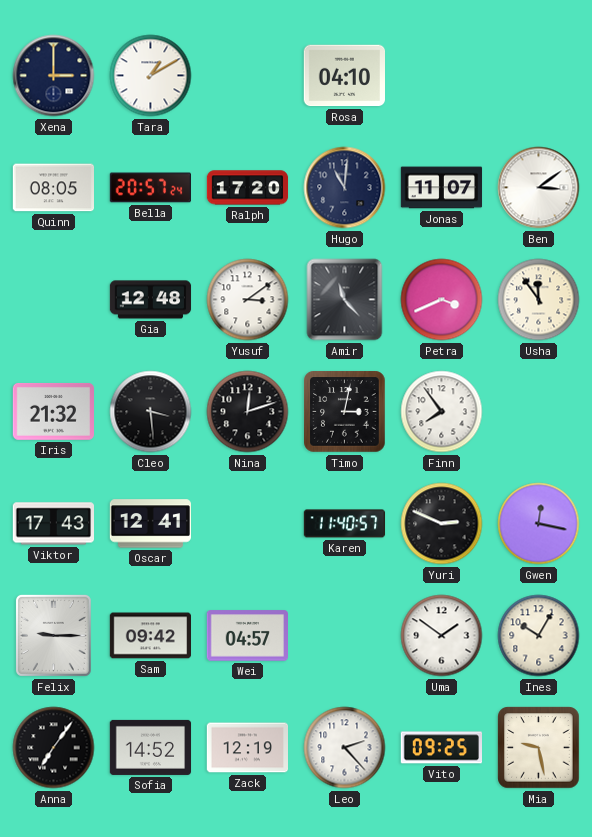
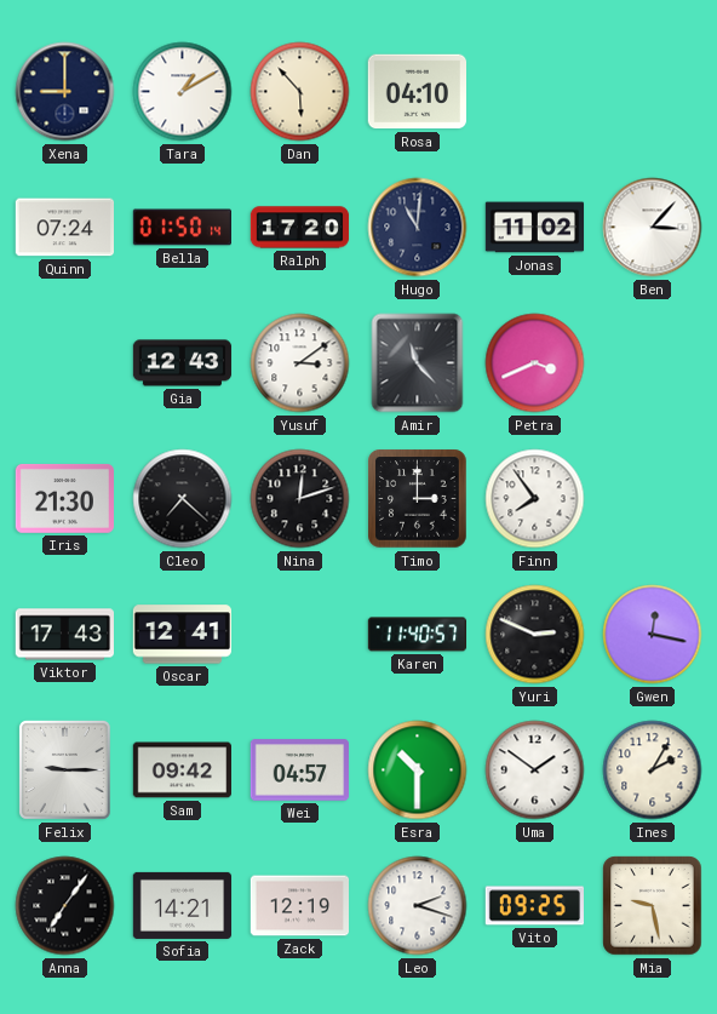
Xena: 3:00 -> 9:00 (65, 92)
Dan: none -> 5:53 (300, 92)
Quinn: 08:05 -> 07:24 (64, 228)
Bella: 20:57 -> 01:50 (182, 228)
Jonas: 11:07 -> 11:02 (535, 228)
Ben: 3:09 -> 3:07 (653, 228)
Gia: 12:48 -> 12:43 (183, 363)
Usha: 11:54 -> none (539, 300)
Iris: 21:32 -> 21:30 (64, 498)
Cleo: 3:29 -> 7:22 (183, 499)
Timo: 3:02 -> 3:00 (418, 499)
Esra: none -> 10:30 (418, 770)
Ines: 10:05 -> 2:05 (653, 770)
Sofia: 14:52 -> 14:21 (183, 905)
Leo: 2:23 -> 2:18 (418, 906)
